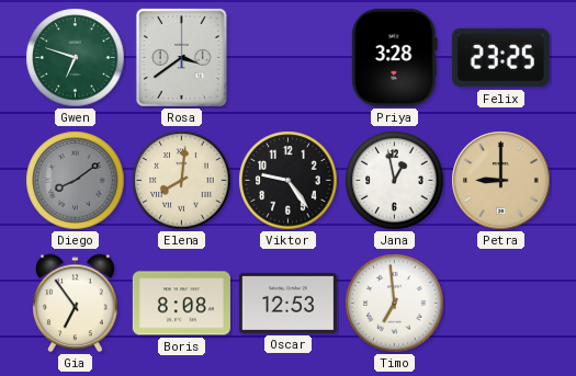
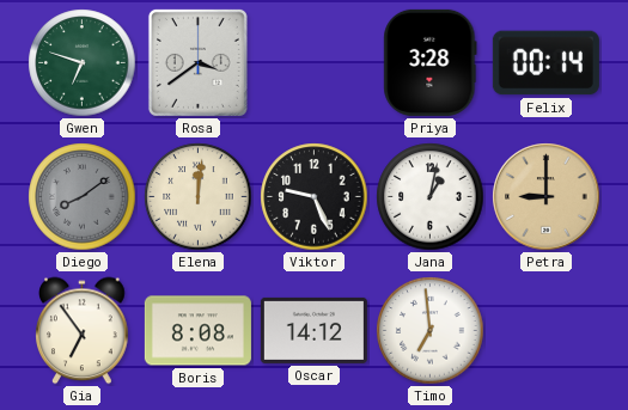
Felix: 23:25 -> 00:14 (545, 63)
Elena: 8:01 -> 12:01 (199, 197)
Viktor: 9:24 -> 9:26 (315, 197)
Jana: 12:58 -> 1:02 (431, 197)
Oscar: 12:53 -> 14:12 (313, 330)
